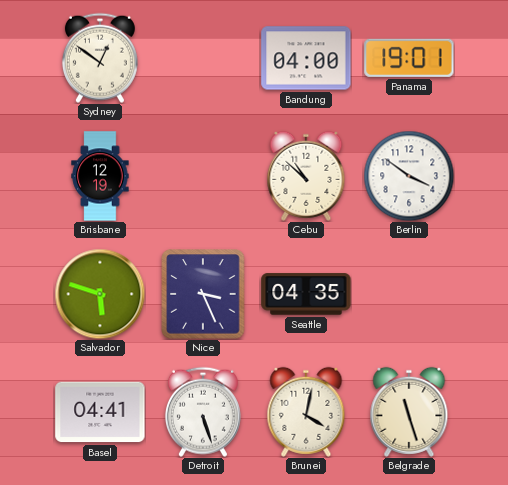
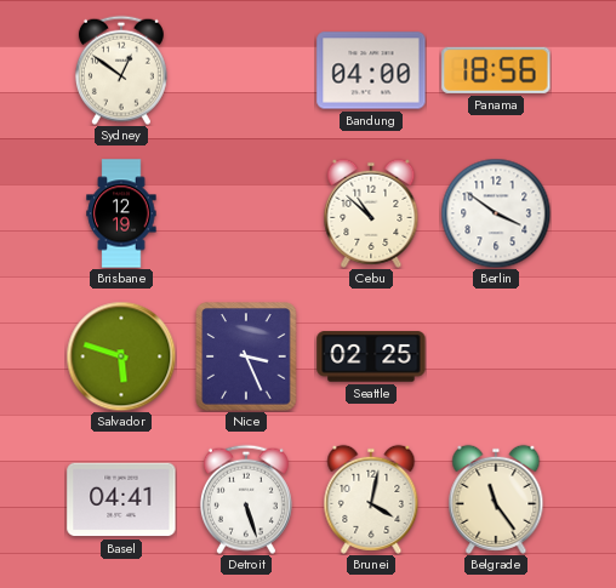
Panama: 19:01 -> 18:56 (496, 70)
Seattle: 04:35 -> 02:25 (371, 356)
Belgrade: 11:27 -> 11:24 (496, 499)
